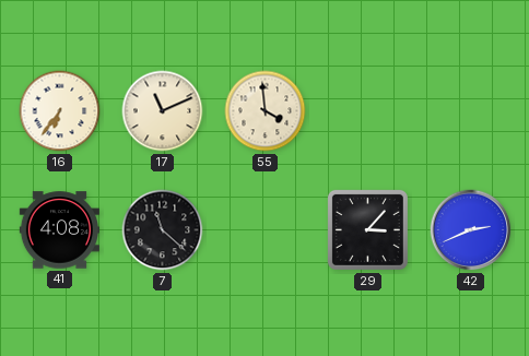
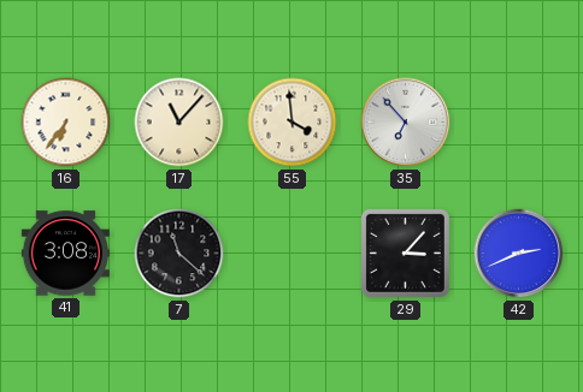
17: 11:11 -> 11:07 (179, 123)
35: none -> 6:53 (406, 123)
41: 4:08 -> 3:08 (65, 254)
